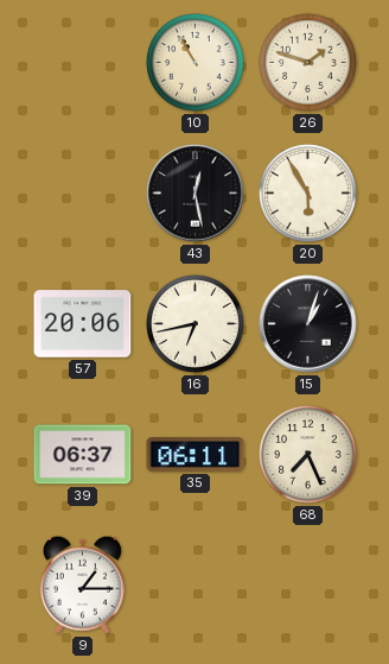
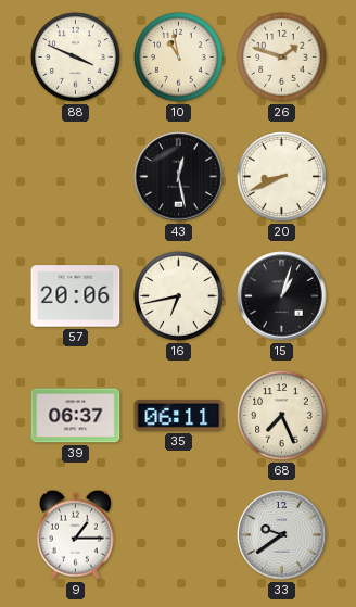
88: none -> 3:49 (76, 58)
10: 10:55 -> 10:58 (179, 58)
20: 5:55 -> 8:41 (282, 177)
33: none -> 9:39 (282, 535)
